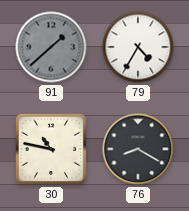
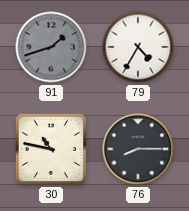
91: 1:38 -> 1:42 (51, 47)
76: 8:20 -> 8:15 (138, 149)
